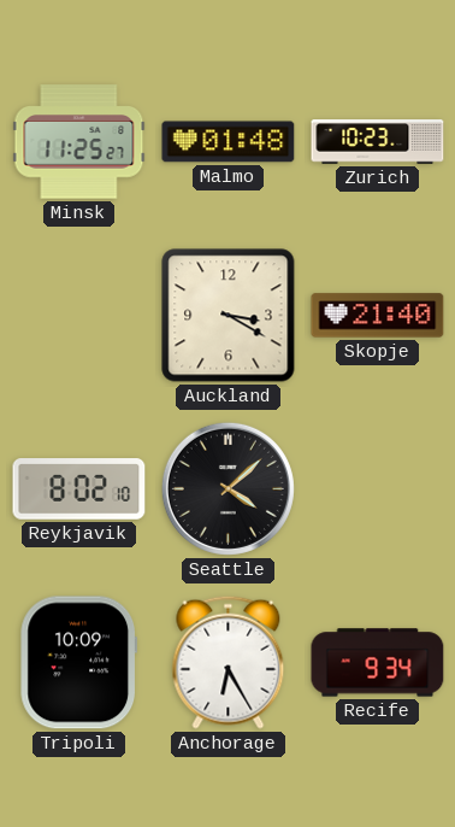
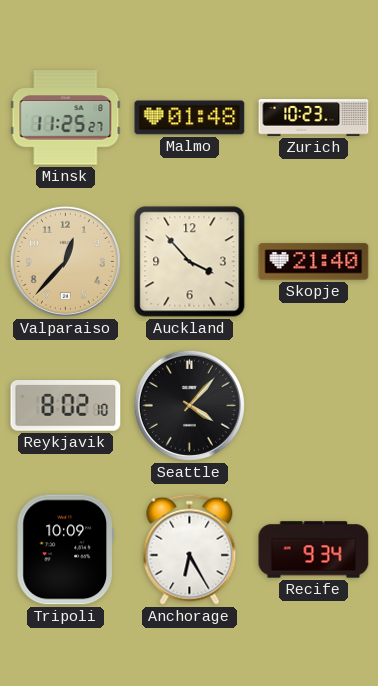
Valparaiso: none -> 12:37 (65, 261)
Auckland: 3:20 -> 3:53 (190, 262)
Seattle: 4:08 -> 4:07 (189, 405)
